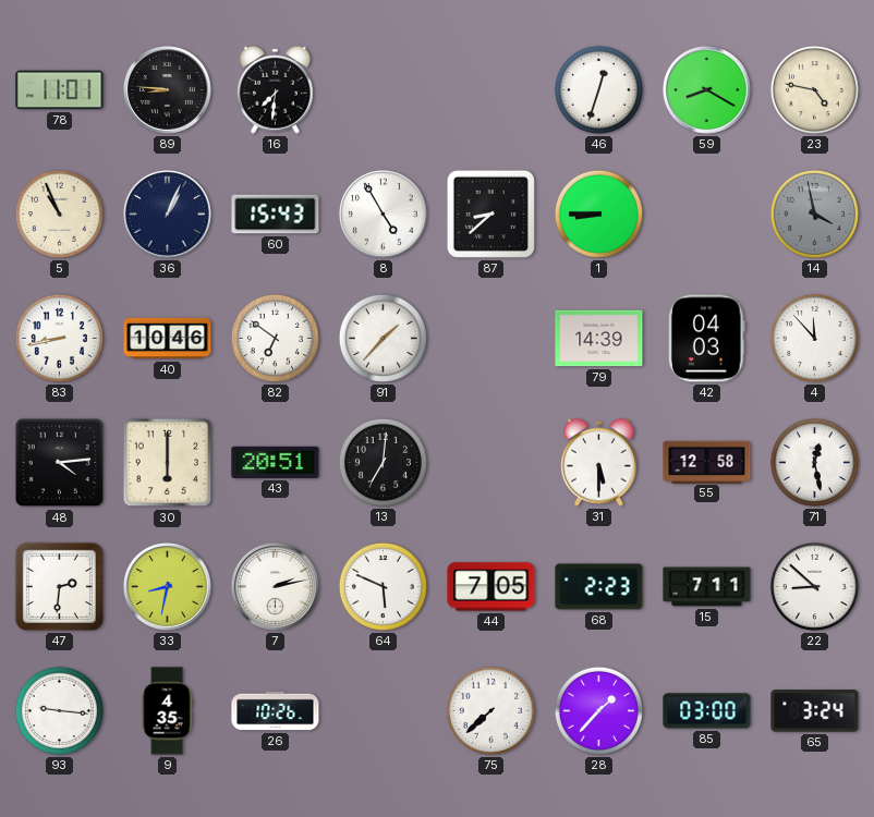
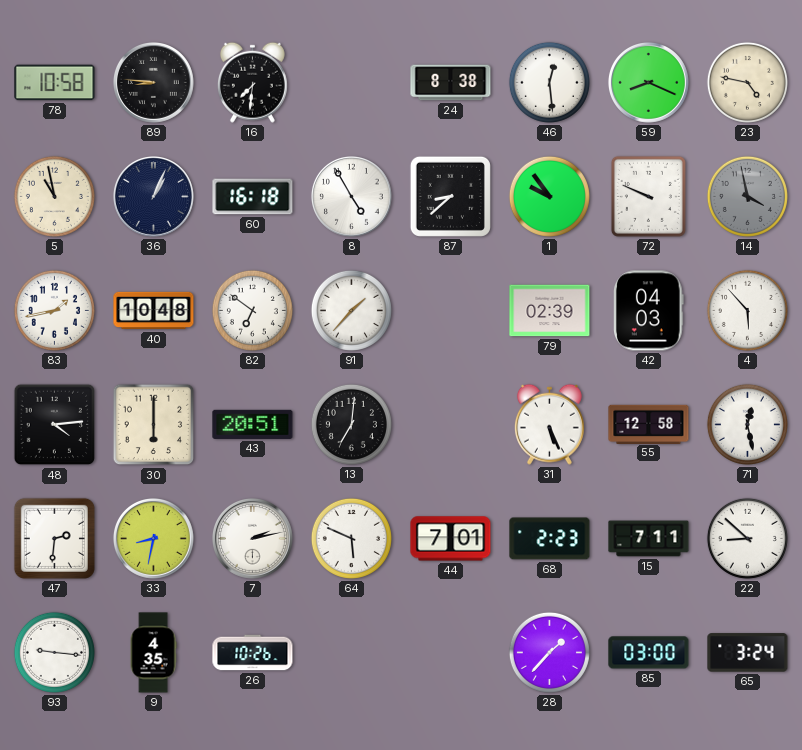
78: 11:01 -> 10:58 (55, 83)
24: none -> 8:38 (451, 83)
46: 12:33 -> 12:29 (549, 82)
59: 8:20 -> 8:19 (648, 82)
5: 10:56 -> 10:58 (54, 196)
60: 15:43 -> 16:18 (253, 197)
1: 8:45 -> 9:54 (549, 196)
72: none -> 9:49 (648, 196)
83: 8:43 -> 1:43 (54, 310)
40: 10:46 -> 10:48 (154, 311)
79: 14:39 -> 02:39 (550, 311)
4: 11:53 -> 5:53 (747, 310)
31: 5:30 -> 5:26 (549, 424)
44: 7:05 -> 7:01 (451, 539)
75: 7:38 -> none (490, 710)
